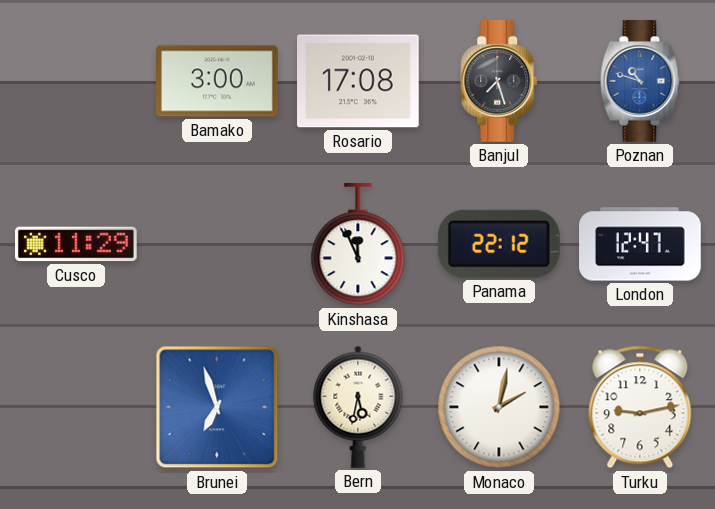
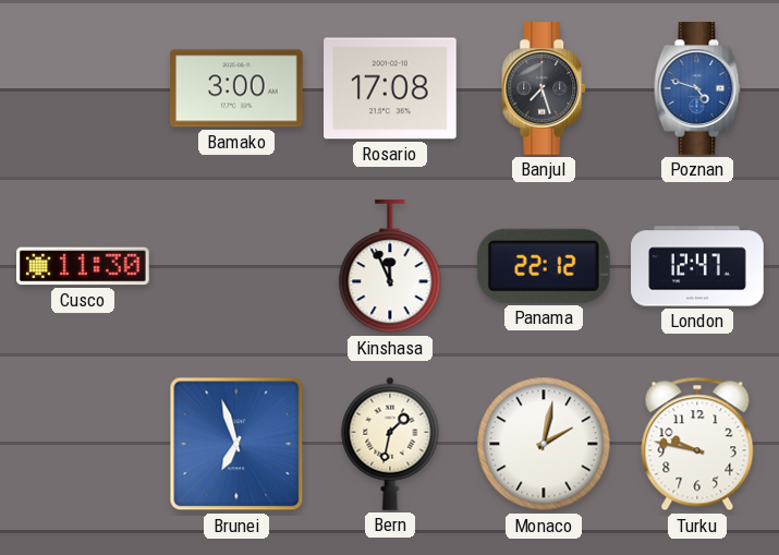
Poznan: 10:48 -> 4:48 (697, 88)
Cusco: 11:29 -> 11:30 (84, 266)
Bern: 5:32 -> 1:32 (390, 444)
Turku: 9:13 -> 9:47 (697, 444)
